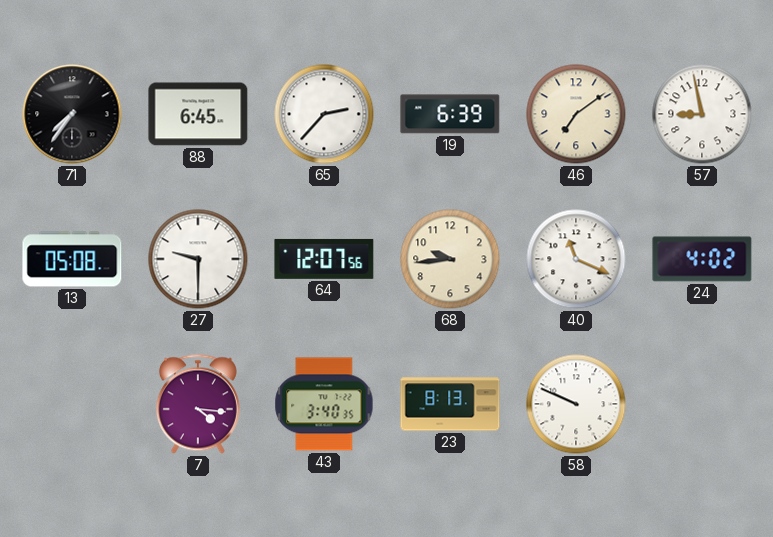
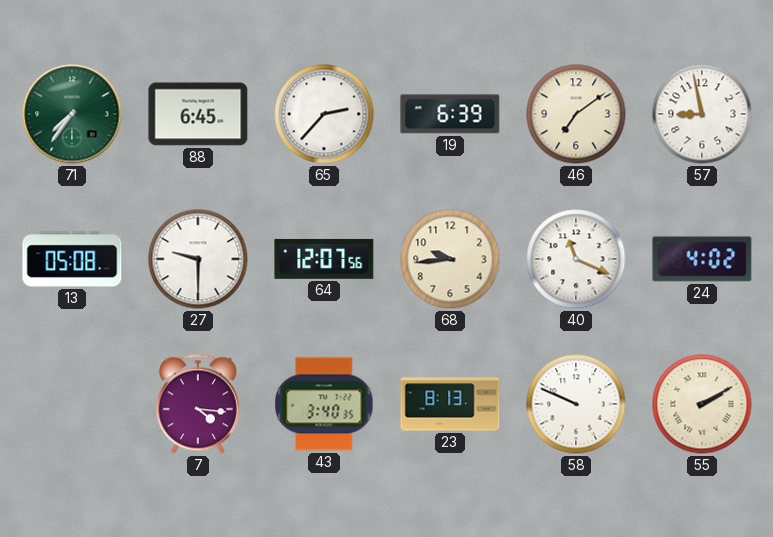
71 dial: black -> green (72, 114)
55: none -> 2:10 (702, 404)
